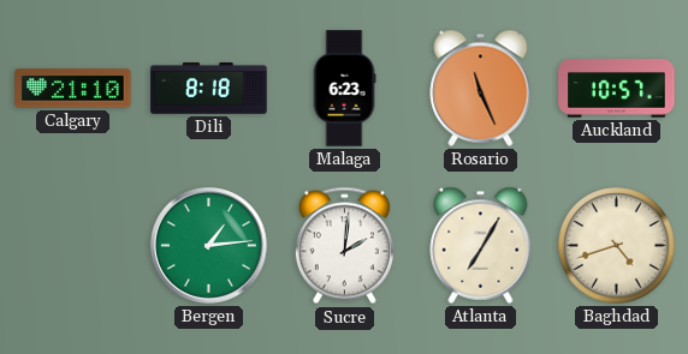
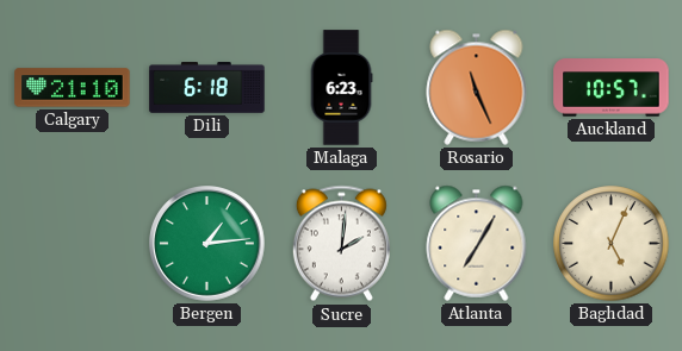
Dili: 8:18 -> 6:18 (207, 88)
Baghdad: 4:42 -> 5:04 (612, 244)
